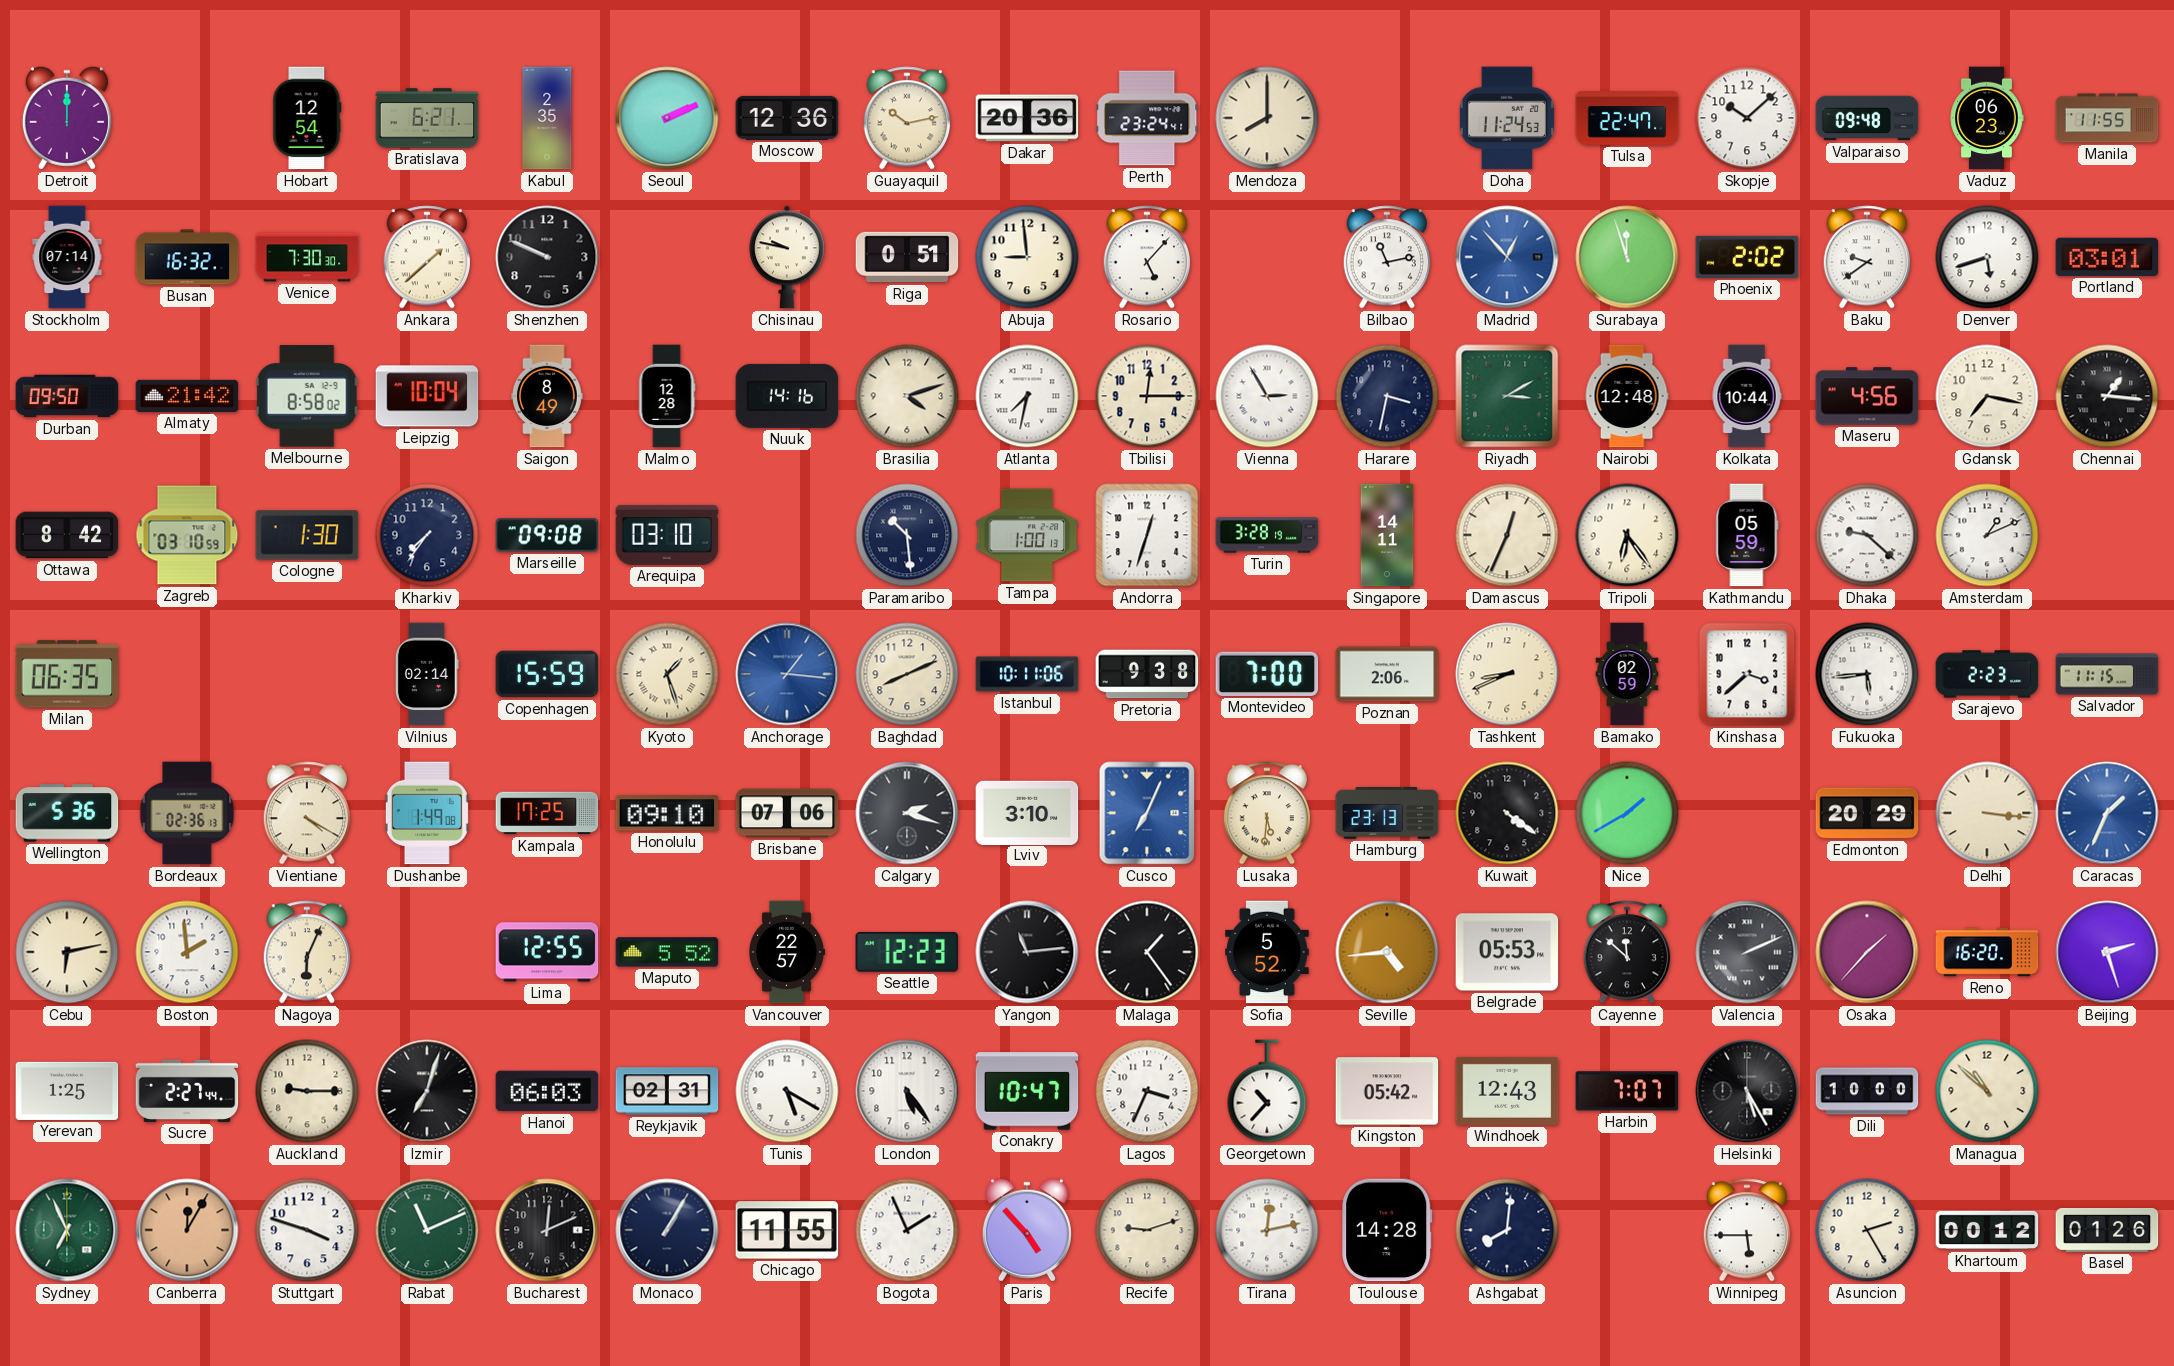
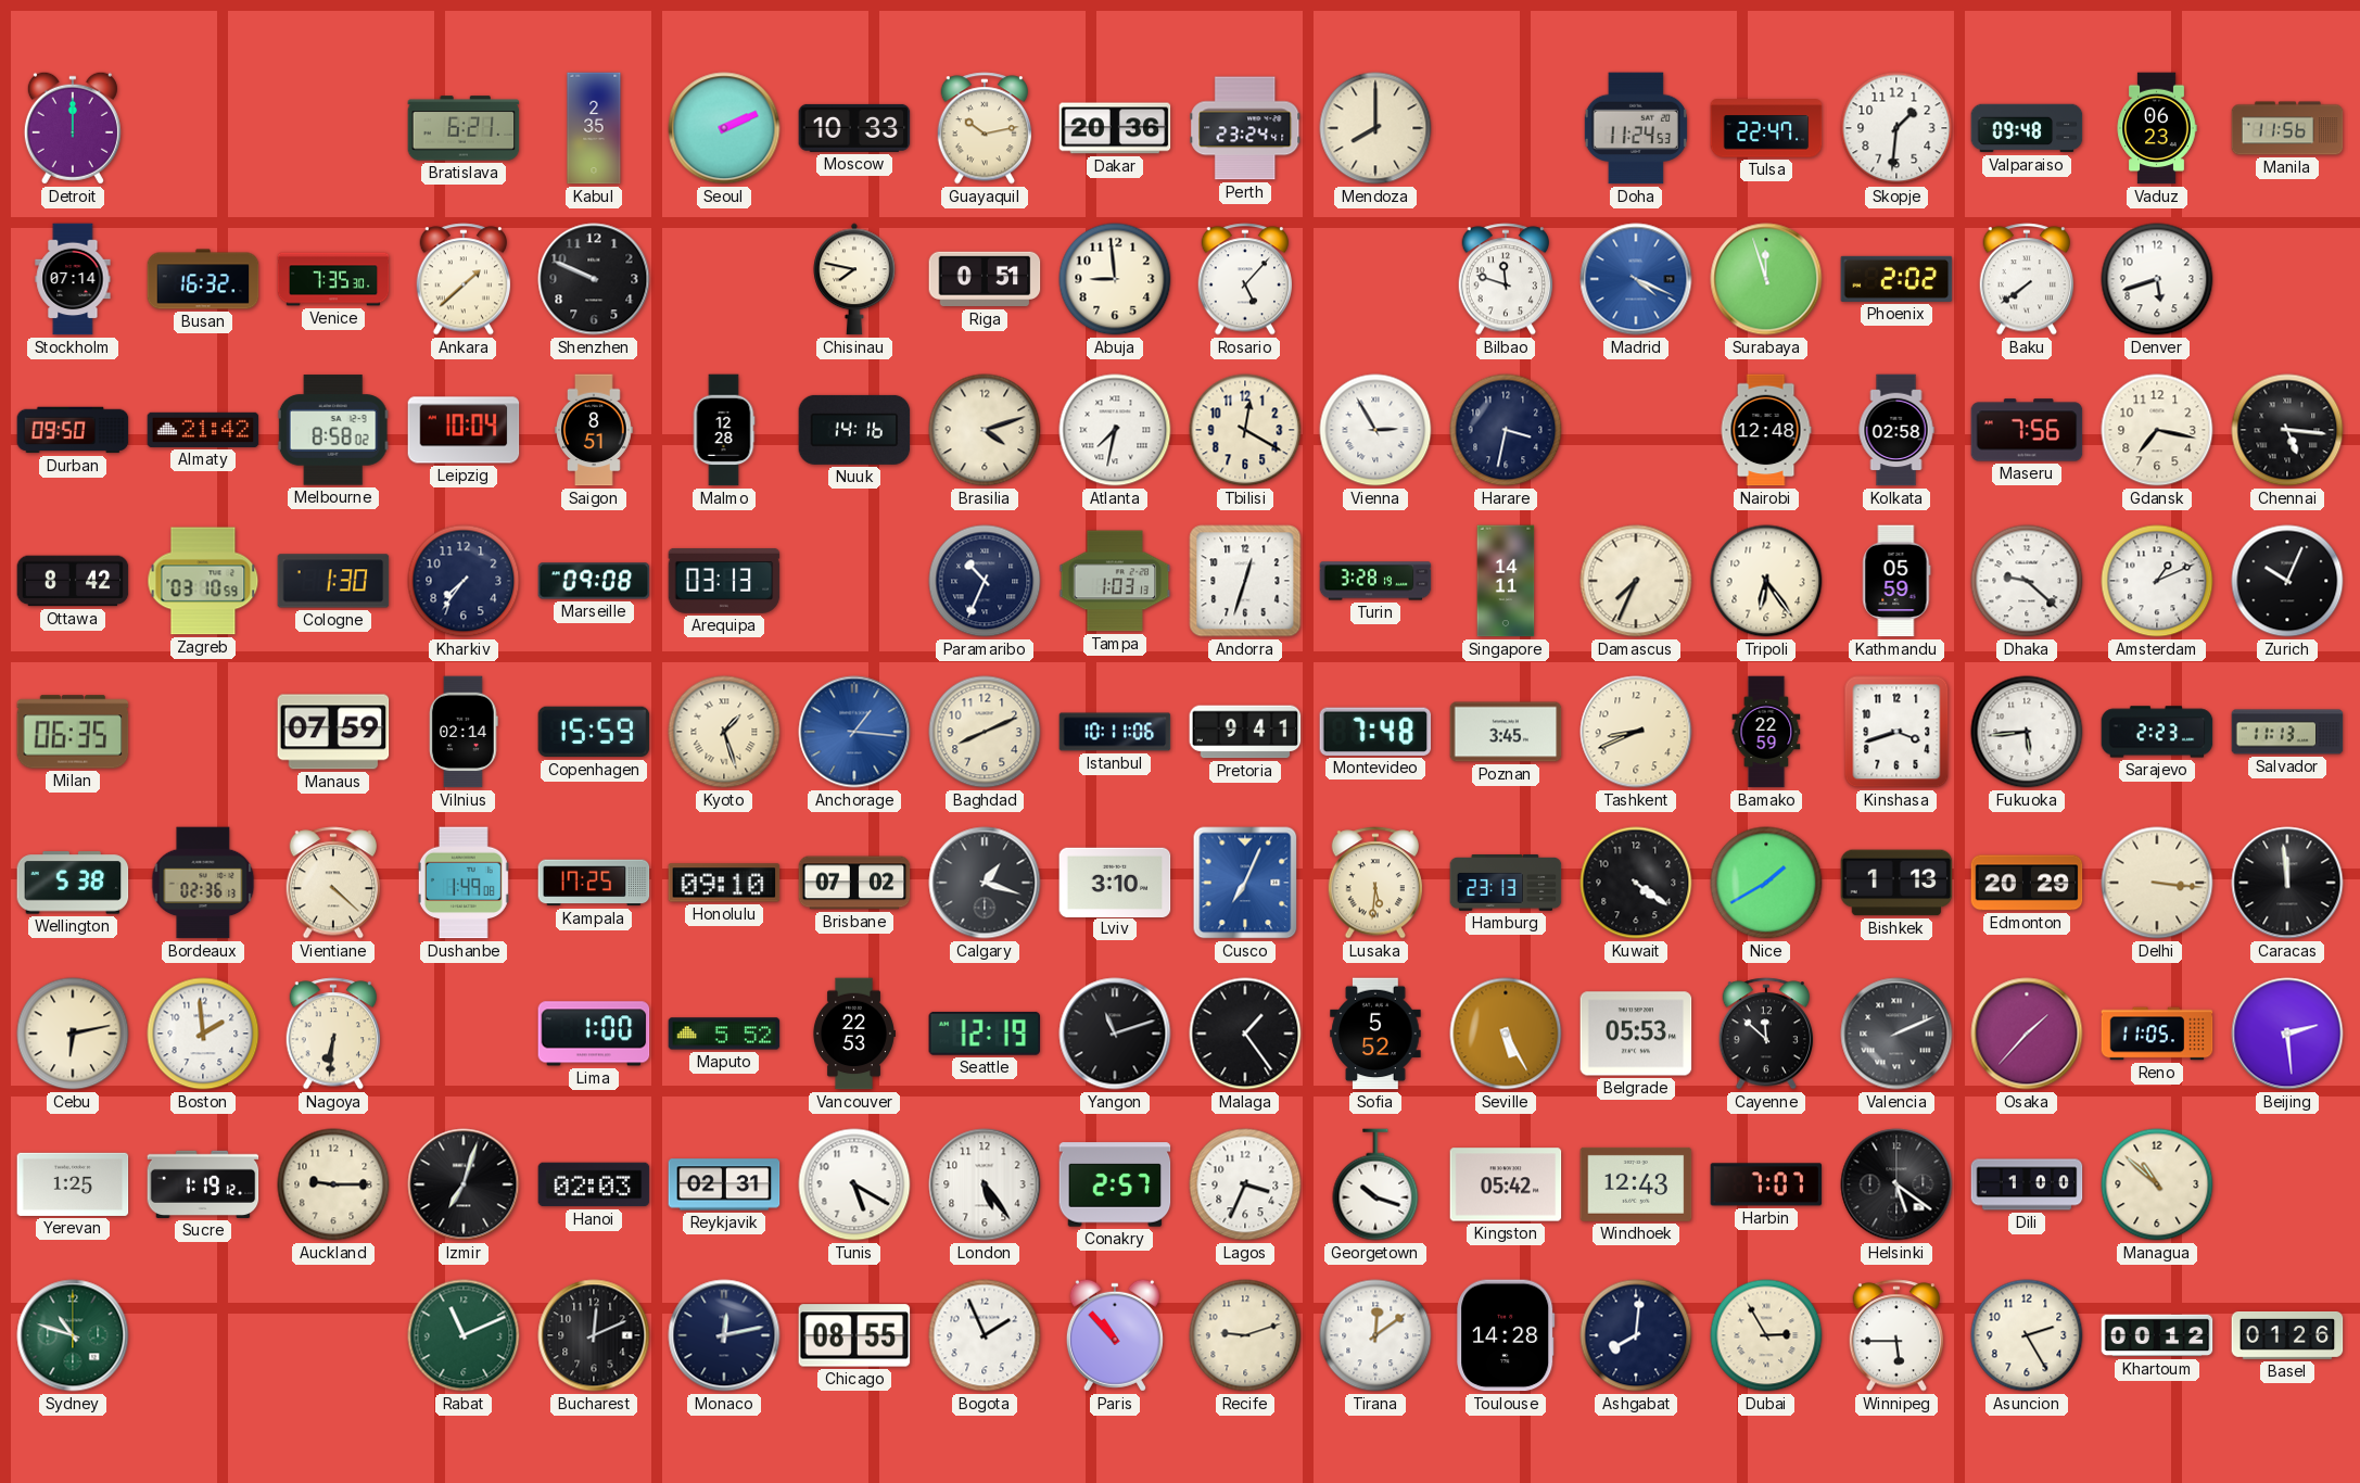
Hobart: 12:54 -> none (307, 118)
Moscow: 12:36 -> 10:33 (854, 128)
Skopje: 10:08 -> 1:31 (1896, 128)
Manila: 11:55 -> 11:56 (2287, 128)
Venice: 7:30 -> 7:35 (333, 279)
Chisinau: 9:47 -> 7:47 (854, 279)
Bilbao: 11:13 -> 11:48 (1506, 279)
Madrid: 12:53 -> 4:19 (1636, 279)
Baku: 9:39 -> 7:39 (2027, 279)
Portland: 03:01 -> none (2107, 257)
Saigon: 8:49 -> 8:51 (595, 430)
Tbilisi: 12:15 -> 12:20 (1245, 430)
Riyadh: 3:10 -> none (1507, 396)
Kolkata: 10:44 -> 02:58 (1896, 430)
Maseru: 4:56 -> 7:56 (2027, 430)
Chennai: 1:16 -> 5:16 (2287, 430)
Arequipa: 03:10 -> 03:13 (724, 581)
Paramaribo: 10:29 -> 10:34 (985, 581)
Tampa: 1:00 -> 1:03 (1115, 581)
Damascus: 12:34 -> 7:34 (1636, 581)
Zurich: none -> 10:04 (2287, 581)
Manaus: none -> 07:59 (333, 732)
Pretoria: 9:38 -> 9:41 (1245, 732)
Montevideo: 7:00 -> 7:48 (1375, 732)
Poznan: 2:06 -> 3:45 (1506, 732)
Bamako: 02:59 -> 22:59 (1766, 732)
Kinshasa: 3:38 -> 3:42 (1896, 732)
Salvador: 11:15 -> 11:13 (2287, 732)
Wellington: 5:36 -> 5:38 (73, 883)
Vientiane: 4:20 -> 4:22 (333, 883)
Brisbane: 07:06 -> 07:02 (854, 883)
Calgary: 2:18 -> 1:18 (985, 883)
Bishkek: none -> 1:13 (1896, 883)
Caracas: 1:34 -> 11:59 (2287, 883)
Caracas dial: blue -> black (2287, 883)
Nagoya: 6:04 -> 6:31 (333, 1034)
Lima: 12:55 -> 1:00 (594, 1034)
Vancouver: 22:57 -> 22:53 (853, 1034)
Seattle: 12:23 -> 12:19 (985, 1034)
Yangon: 11:14 -> 11:12 (1115, 1034)
Seville: 4:44 -> 5:25 (1506, 1034)
Reno: 16:20 -> 11:05 (2157, 1034)
Beijing: 2:27 -> 2:29 (2287, 1034)
Sucre: 2:27 -> 1:19 (203, 1184)
Hanoi: 06:03 -> 02:03 (594, 1184)
Conakry: 10:47 -> 2:57 (1115, 1184)
Georgetown: 10:37 -> 10:18 (1375, 1184)
Helsinki: 5:25 -> 5:21 (1896, 1184)
Dili: 10:00 -> 1:00 (2027, 1184)
Sydney: 6:56 -> 10:48 (73, 1335)
Canberra: 12:05 -> none (187, 1230)
Stuttgart: 3:48 -> none (307, 1230)
Monaco: 1:05 -> 12:13 (724, 1335)
Chicago: 11:55 -> 08:55 (854, 1335)
Paris: 4:53 -> 10:53 (1115, 1335)
Tirana: 12:13 -> 12:09 (1375, 1335)
Dubai: none -> 2:55 (1766, 1335)
